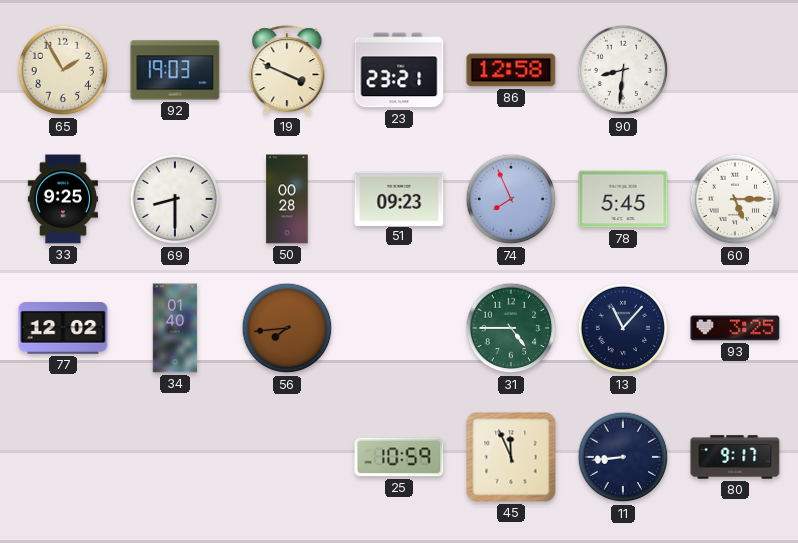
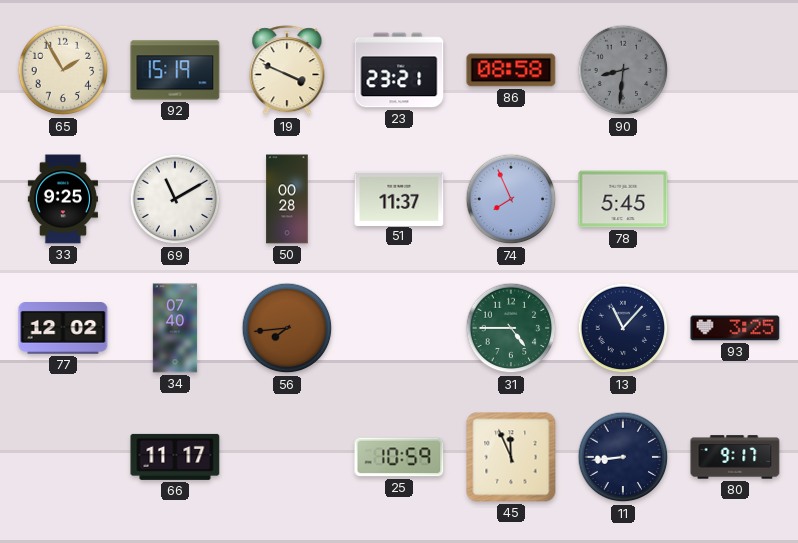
92: 19:03 -> 15:19 (175, 70)
86: 12:58 -> 08:58 (511, 70)
90 dial: white -> grey (623, 70)
69: 8:30 -> 11:10 (175, 199)
51: 09:23 -> 11:37 (399, 198)
60: 5:15 -> none (735, 199)
34: 01:40 -> 07:40 (175, 328)
66: none -> 11:17 (175, 457)
